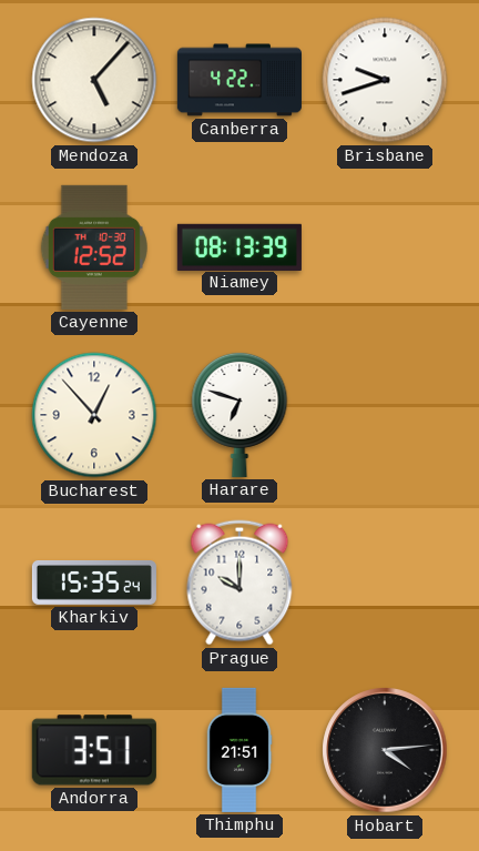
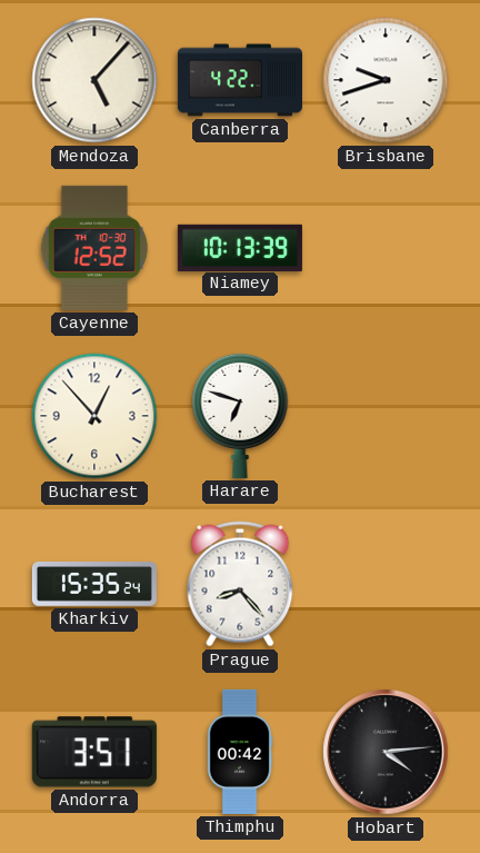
Niamey: 08:13 -> 10:13 (240, 247)
Prague: 10:00 -> 8:23 (240, 584)
Thimphu: 21:51 -> 00:42 (240, 752)
